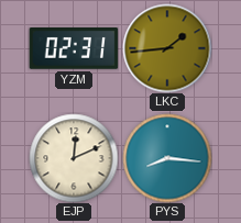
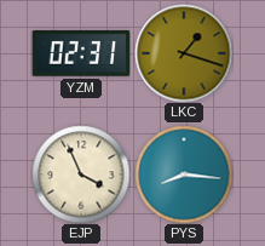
LKC: 1:44 -> 1:18 (184, 53)
EJP: 12:11 -> 3:56 (81, 175)
